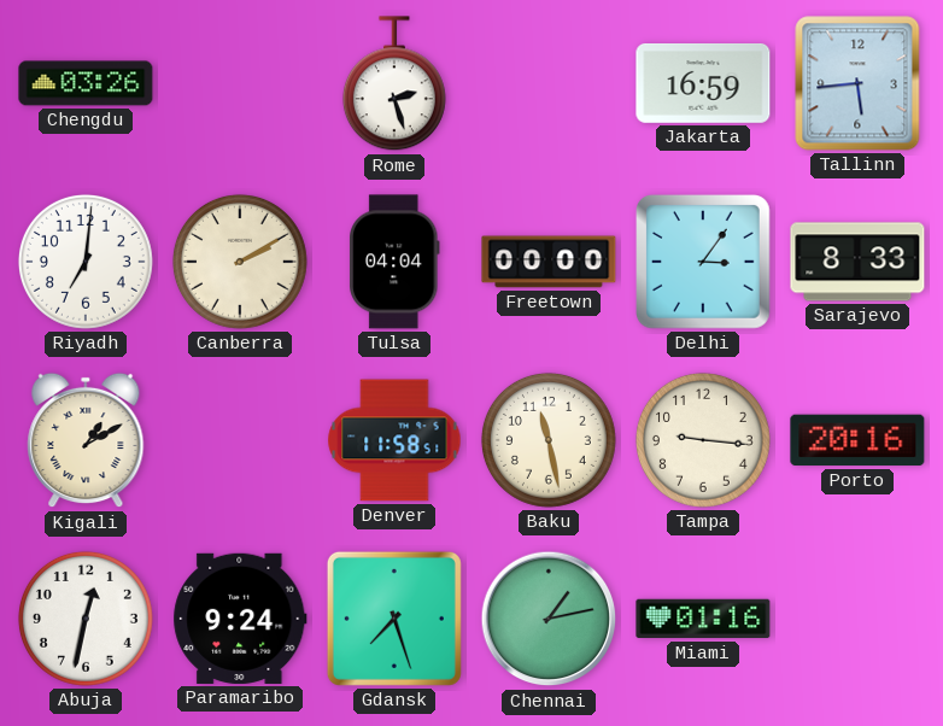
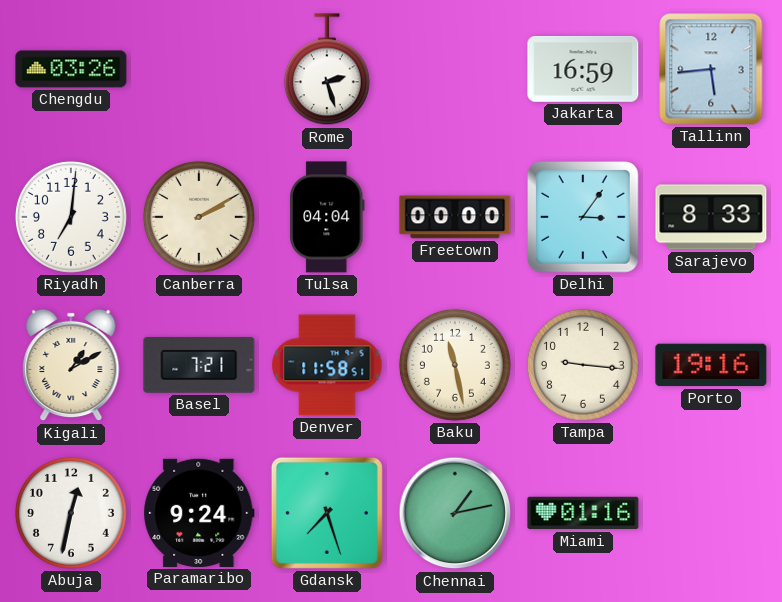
Basel: none -> 7:21 (199, 365)
Porto: 20:16 -> 19:16 (711, 365)
